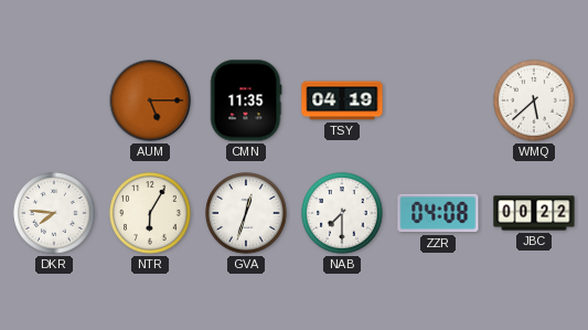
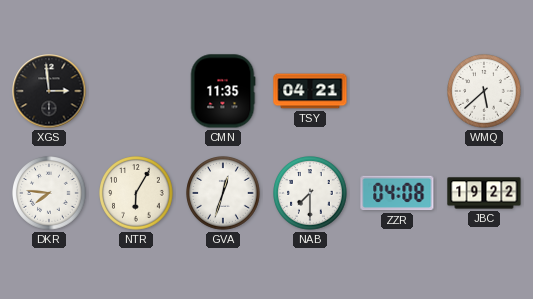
XGS: none -> 2:59 (49, 91)
AUM: 5:15 -> none (150, 100)
TSY: 04:19 -> 04:21 (310, 91)
JBC: 00:22 -> 19:22 (484, 193)
